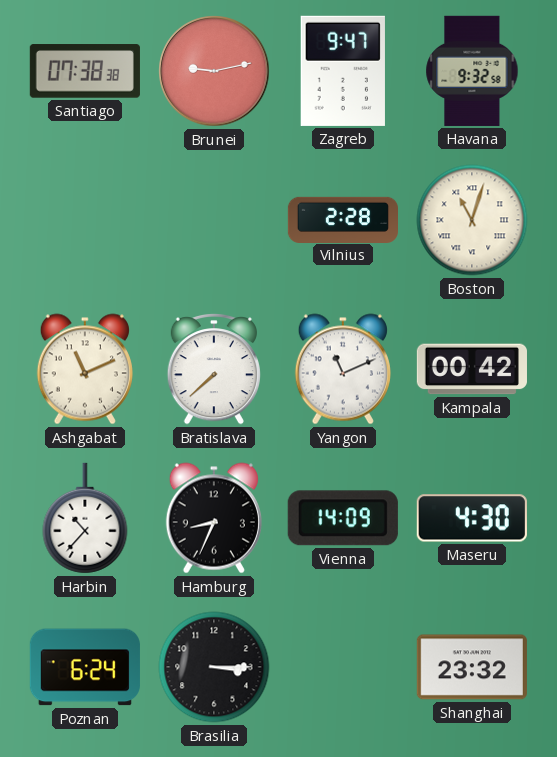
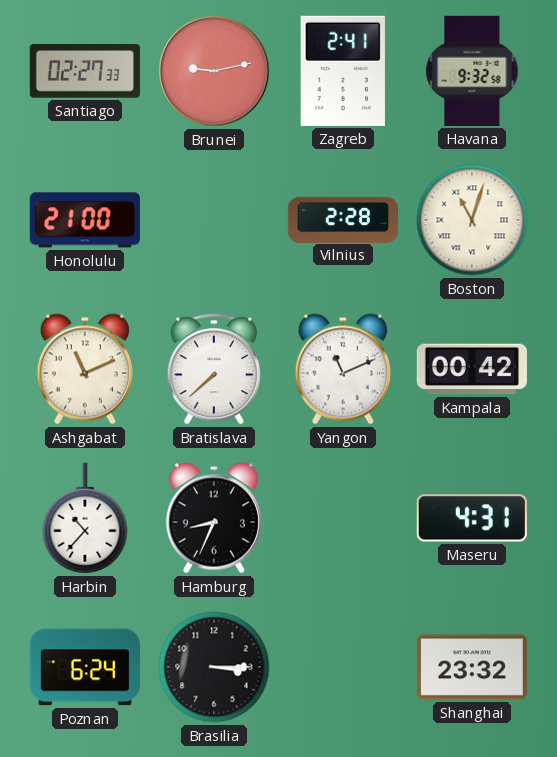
Santiago: 07:38 -> 02:27 (85, 71)
Zagreb: 9:47 -> 2:41 (343, 71)
Honolulu: none -> 21:00 (85, 220)
Vienna: 14:09 -> none (343, 518)
Maseru: 4:30 -> 4:31 (472, 518)
